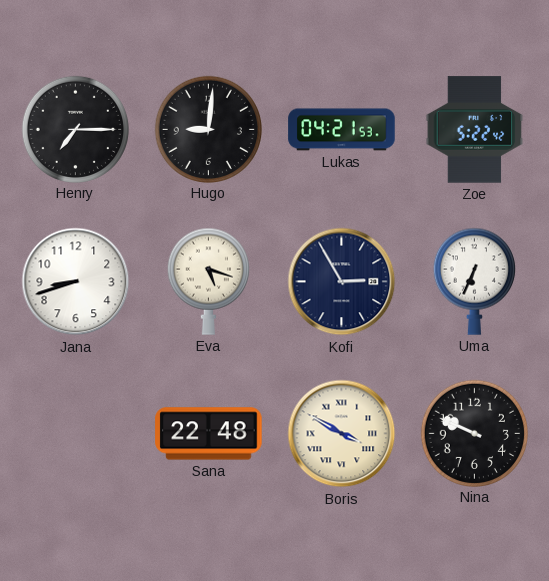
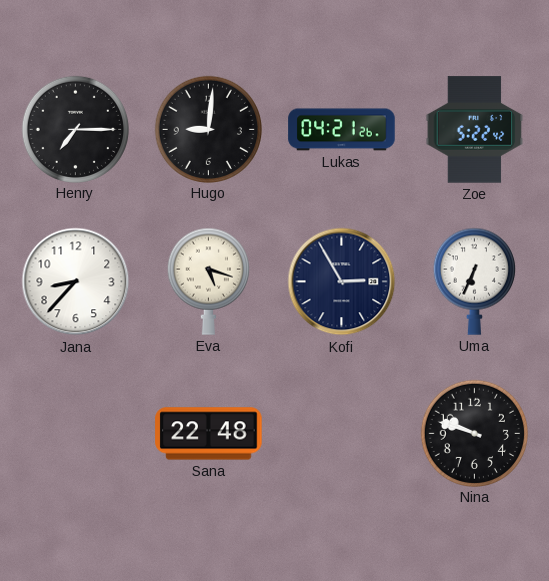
Lukas: 04:21:53 -> 04:21:26 (342, 130)
Jana: 8:42 -> 8:37 (76, 282)
Boris: 3:50 -> none (342, 434)
Nina: 9:49 -> 9:48 (474, 433)
